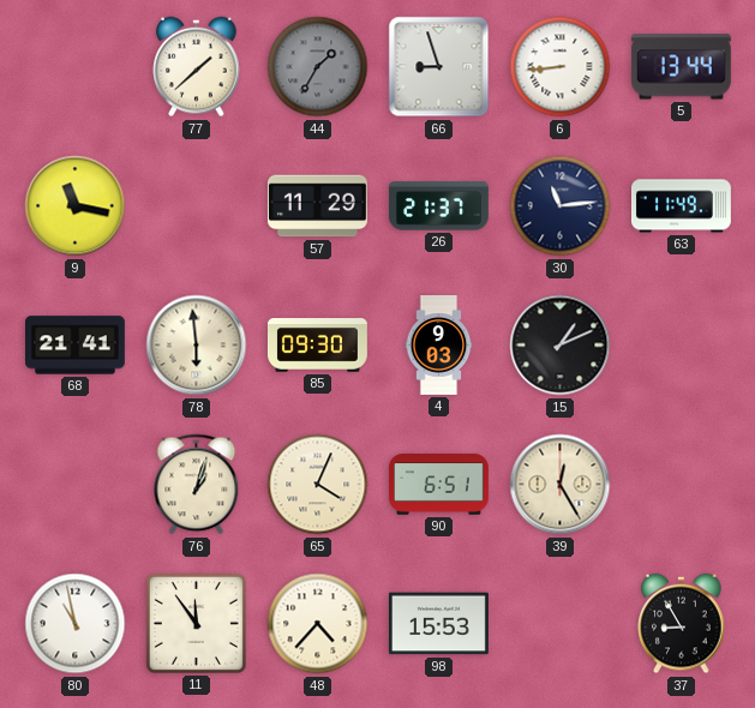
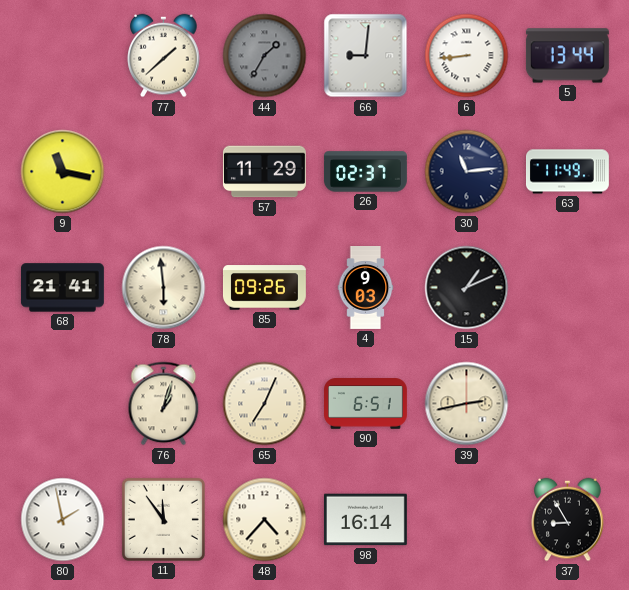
66: 8:57 -> 9:01 (366, 56)
26: 21:37 -> 02:37 (366, 172)
85: 09:30 -> 09:26 (264, 288)
65: 4:04 -> 7:04 (265, 404)
39: 12:25 -> 2:43 (467, 404)
80: 10:58 -> 1:58 (63, 520)
98: 15:53 -> 16:14 (365, 520)
